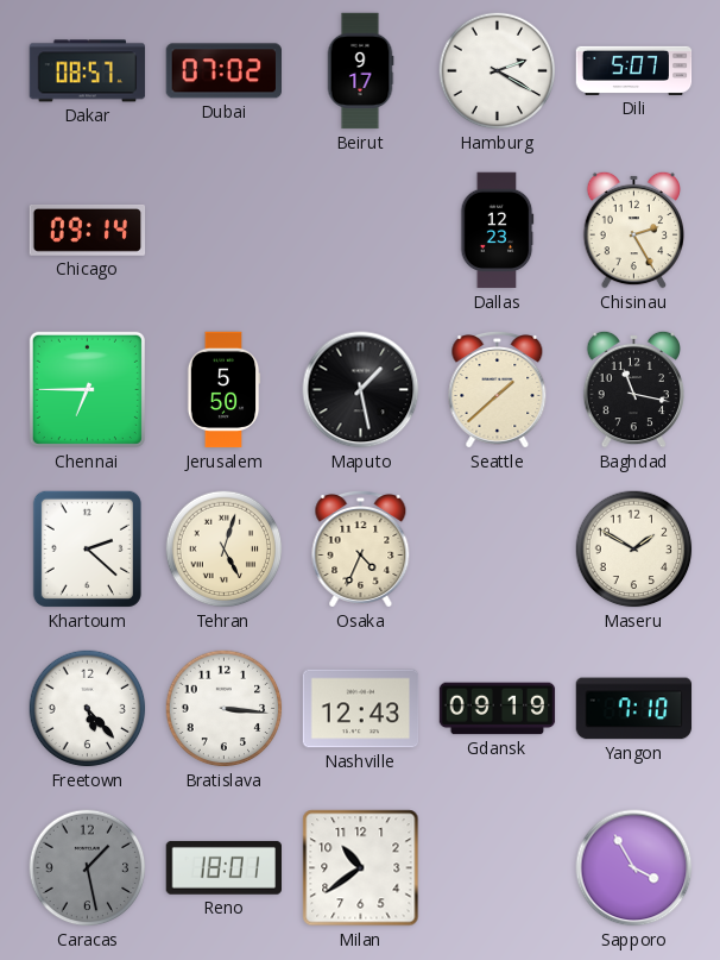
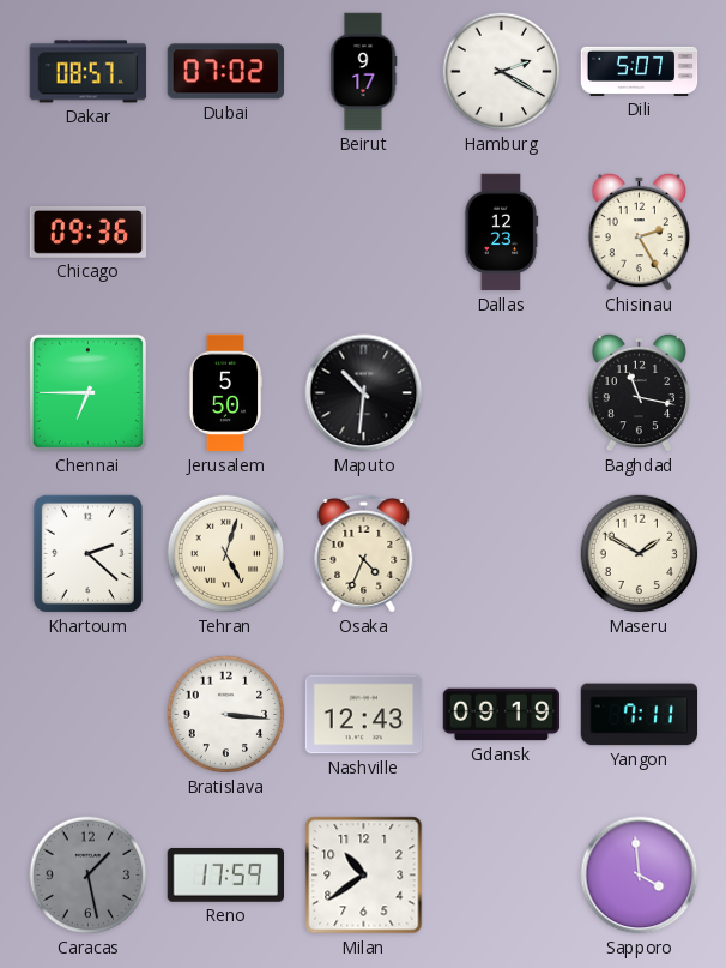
Chicago: 09:14 -> 09:36 (89, 232)
Maputo: 1:28 -> 10:31 (364, 393)
Seattle: 1:38 -> none (498, 390)
Freetown: 5:23 -> none (88, 709)
Yangon: 7:10 -> 7:11 (640, 715)
Reno: 18:01 -> 17:59 (225, 874)
Sapporo: 3:55 -> 3:59 (640, 876)
